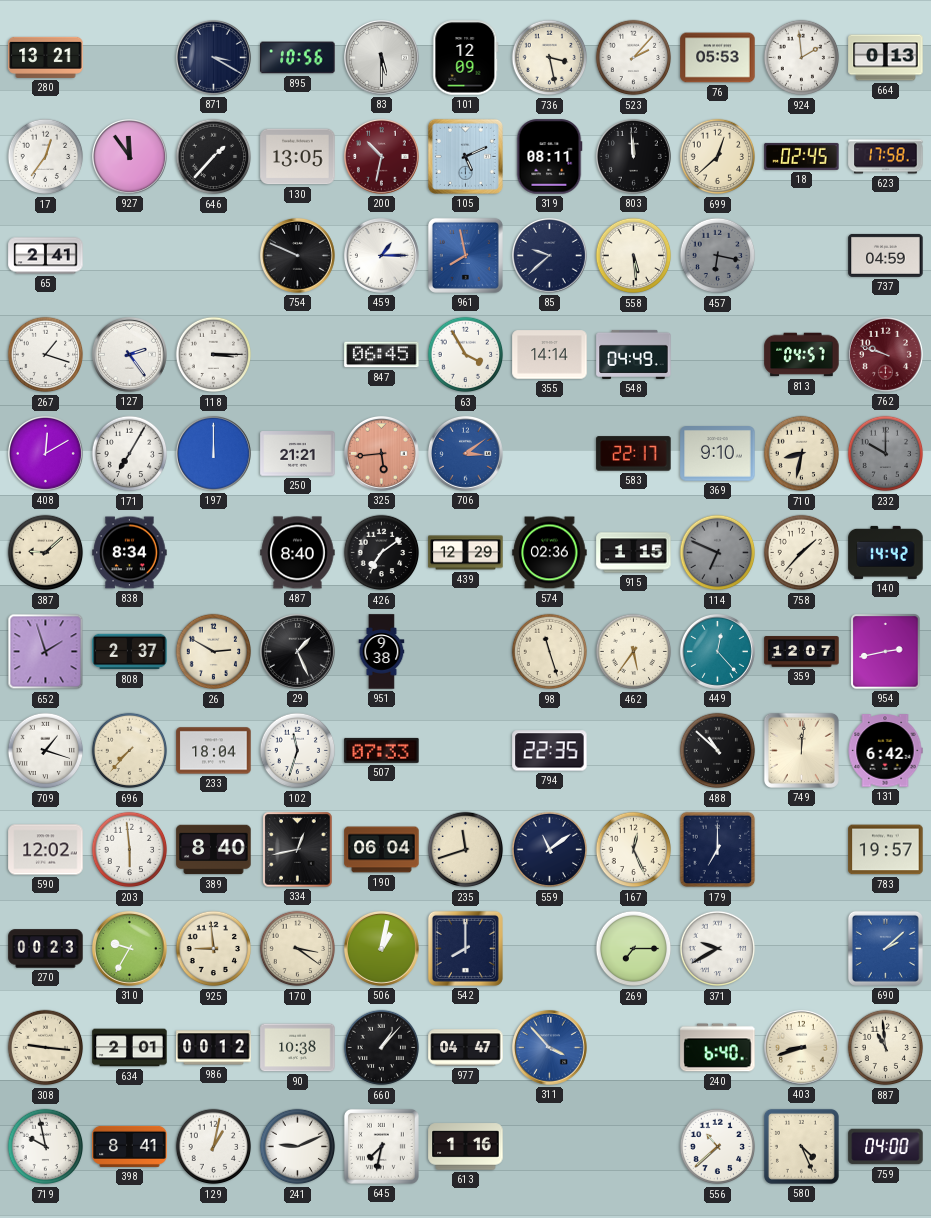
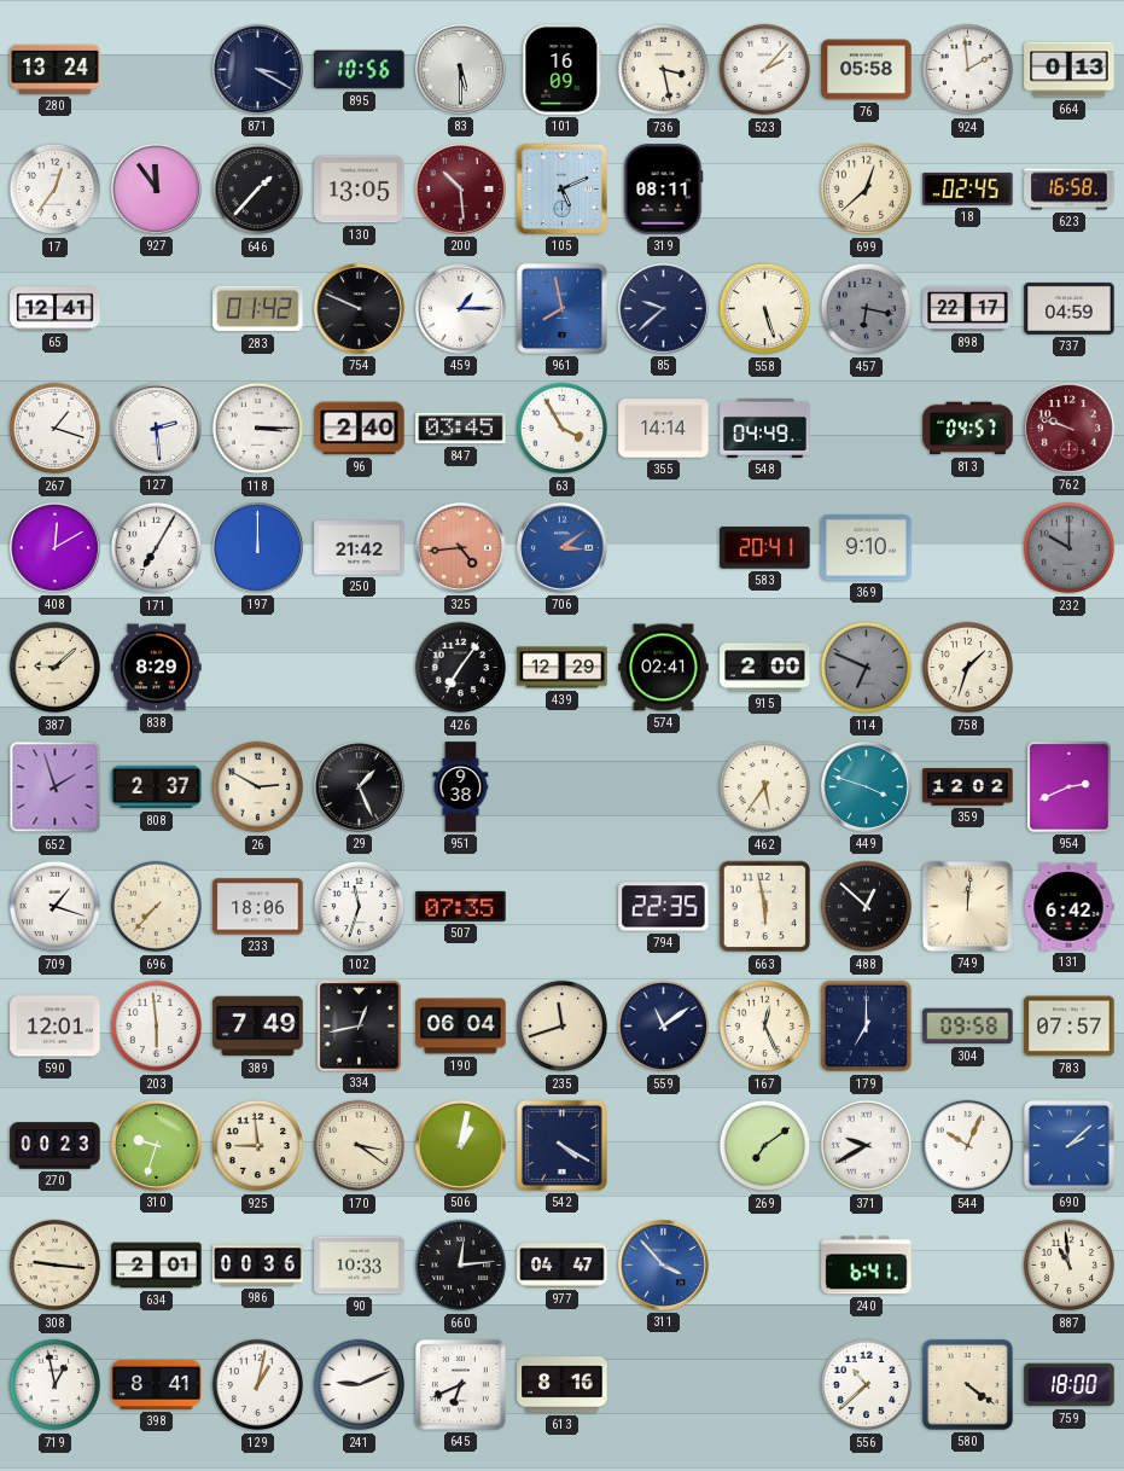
280: 13:21 -> 13:24 (56, 69)
101: 12:09 -> 16:09 (563, 70)
76: 05:53 -> 05:58 (867, 70)
200: 10:32 -> 10:29 (460, 188)
803: 11:59 -> none (633, 156)
623: 17:58 -> 16:58 (1070, 190)
65: 2:41 -> 12:41 (56, 309)
283: none -> 01:42 (258, 309)
558: 5:29 -> 5:27 (765, 309)
898: none -> 22:17 (968, 308)
127: 2:24 -> 2:29 (156, 428)
96: none -> 2:40 (360, 429)
847: 06:45 -> 03:45 (461, 429)
250: 21:21 -> 21:42 (360, 548)
325: 5:44 -> 4:44 (460, 547)
583: 22:17 -> 20:41 (765, 548)
710: 8:32 -> none (802, 454)
838: 8:34 -> 8:29 (157, 668)
487: 8:40 -> none (298, 553)
426: 7:09 -> 7:06 (461, 668)
574: 02:36 -> 02:41 (664, 668)
915: 1:15 -> 2:00 (765, 668)
758: 1:37 -> 1:33 (968, 668)
140: 14:42 -> none (886, 552)
98: 11:27 -> none (550, 652)
449: 12:23 -> 3:48 (866, 786)
359: 12:07 -> 12:02 (968, 787)
954: 2:43 -> 2:41 (1070, 787)
233: 18:04 -> 18:06 (258, 907)
507: 07:33 -> 07:35 (461, 906)
663: none -> 5:58 (765, 907)
488: 10:52 -> 12:52 (867, 907)
590: 12:02 -> 12:01 (56, 1027)
389: 8:40 -> 7:49 (258, 1027)
304: none -> 09:58 (968, 1027)
783: 19:57 -> 07:57 (1070, 1027)
310: 9:35 -> 9:33 (156, 1145)
542: 8:00 -> 4:20 (561, 1145)
269: 7:15 -> 7:09 (765, 1146)
544: none -> 10:04 (968, 1146)
986: 00:12 -> 00:36 (258, 1266)
90: 10:38 -> 10:33 (360, 1266)
660: 1:07 -> 12:14 (461, 1266)
240: 6:40 -> 6:41 (867, 1266)
403: 8:42 -> none (801, 1047)
719: 9:58 -> 12:58 (56, 1385)
645: 7:32 -> 6:41 (460, 1384)
613: 1:16 -> 8:16 (563, 1385)
580: 4:26 -> 4:21 (967, 1384)
759: 04:00 -> 18:00 (1070, 1385)
